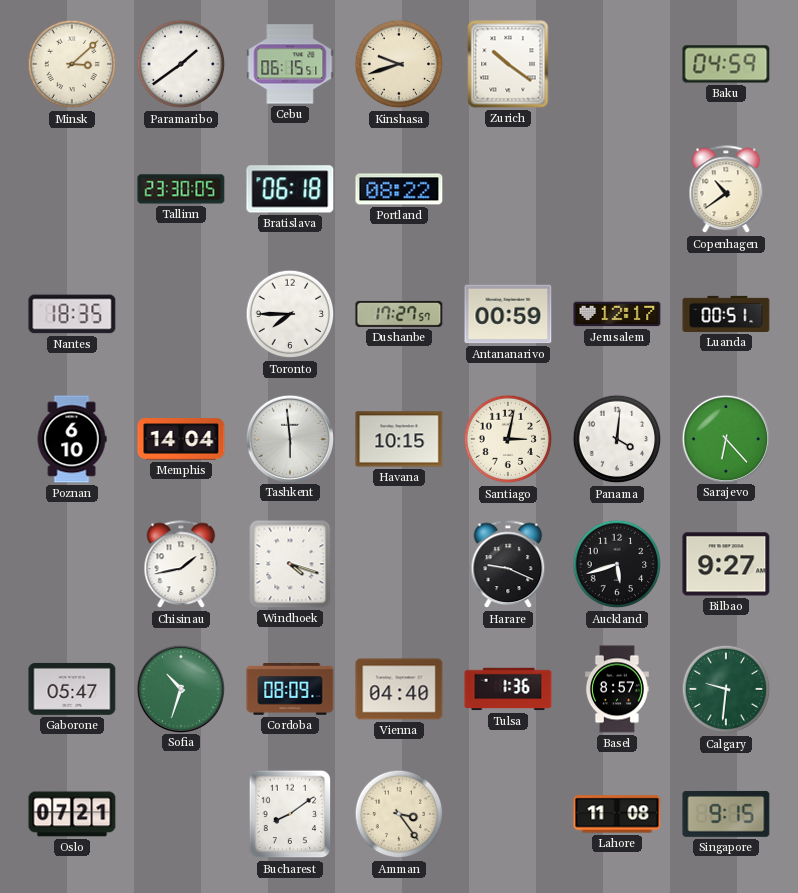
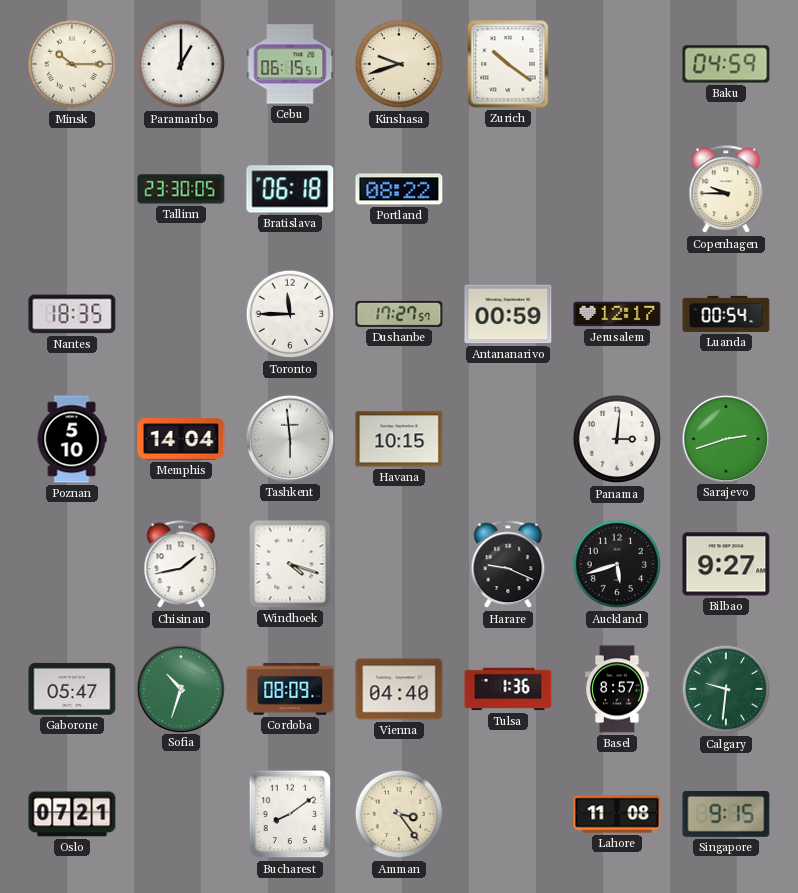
Minsk: 3:08 -> 10:15 (72, 64)
Paramaribo: 1:39 -> 1:00 (181, 64)
Copenhagen: 10:39 -> 9:45 (726, 190)
Toronto: 7:45 -> 11:45 (290, 314)
Luanda: 00:51 -> 00:54 (726, 314)
Poznan: 6:10 -> 5:10 (72, 439)
Santiago: 3:02 -> none (508, 439)
Panama: 4:01 -> 3:01 (617, 439)
Sarajevo: 6:23 -> 2:42 (725, 438)
